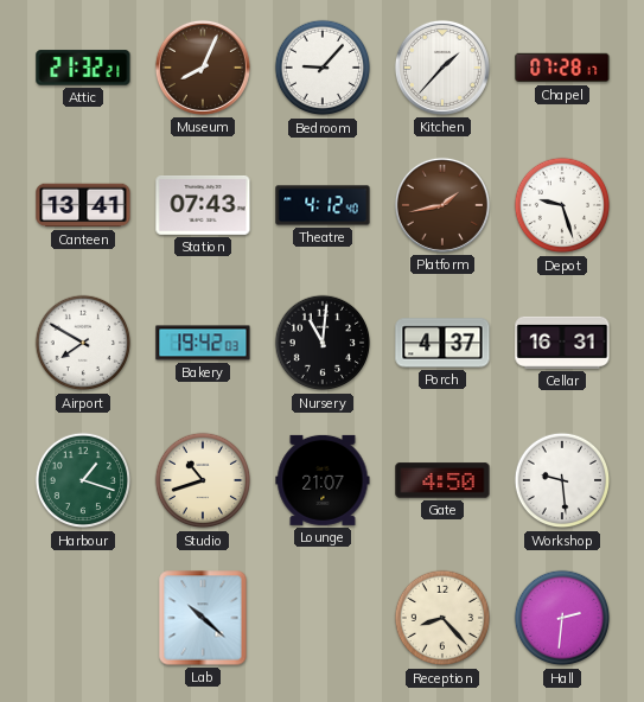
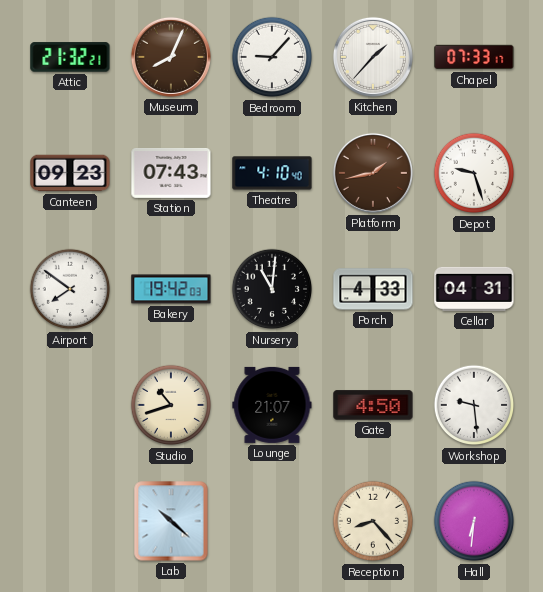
Chapel: 07:28 -> 07:33 (474, 57)
Canteen: 13:41 -> 09:23 (70, 173)
Theatre: 4:12 -> 4:10 (272, 173)
Airport: 7:50 -> 7:51 (70, 289)
Porch: 4:37 -> 4:33 (373, 289)
Cellar: 16:31 -> 04:31 (474, 289)
Harbour: 1:18 -> none (83, 480)
Hall: 2:31 -> 6:31 (474, 521)
